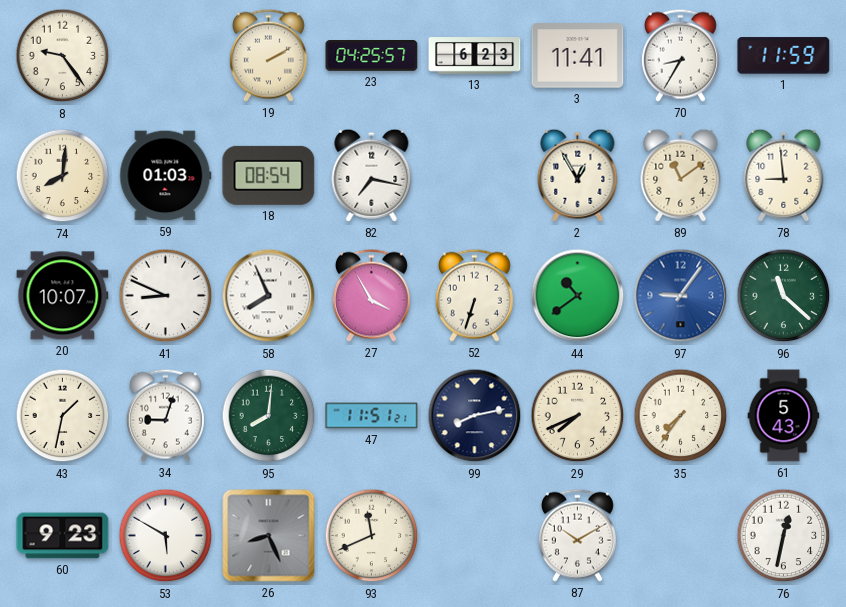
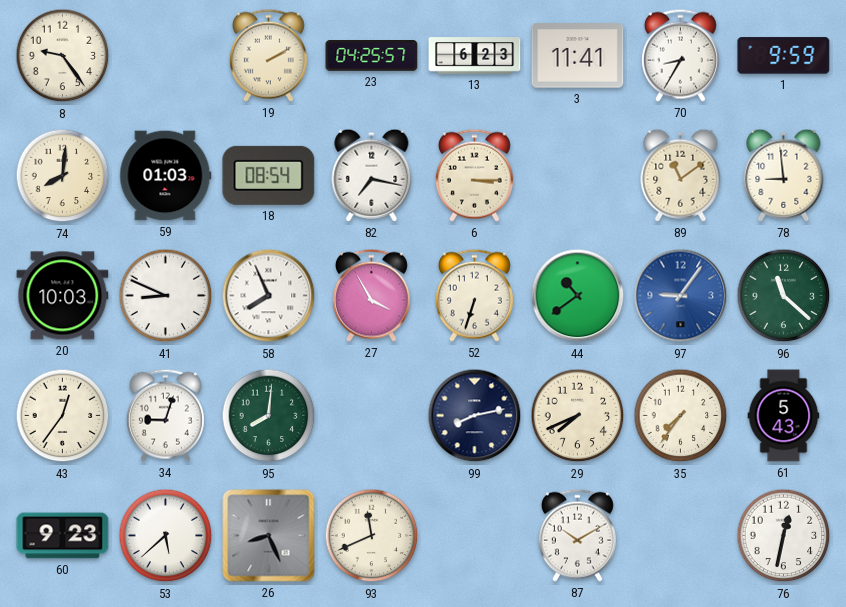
1: 11:59 -> 9:59 (784, 56)
6: none -> 3:15 (474, 175)
2: 12:55 -> none (578, 175)
20: 10:07 -> 10:03 (63, 296)
43: 1:32 -> 12:36 (63, 416)
47: 11:51 -> none (372, 416)
53: 5:50 -> 5:38 (166, 536)
